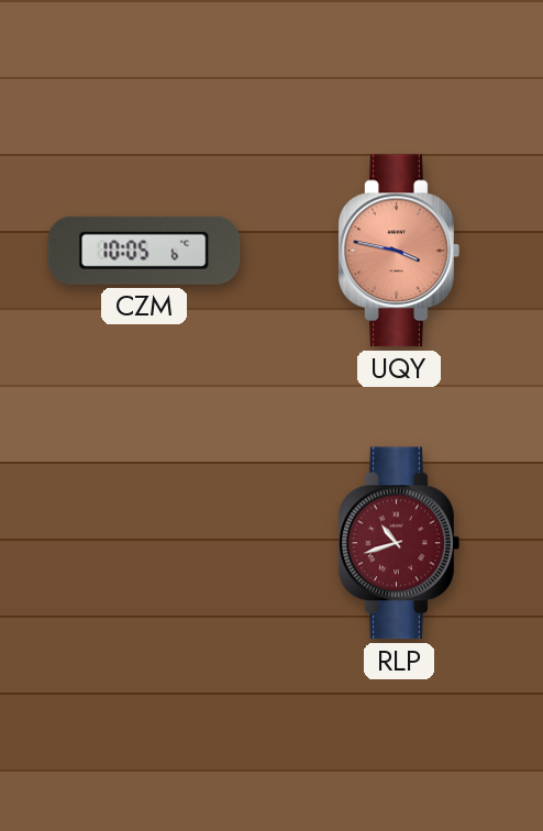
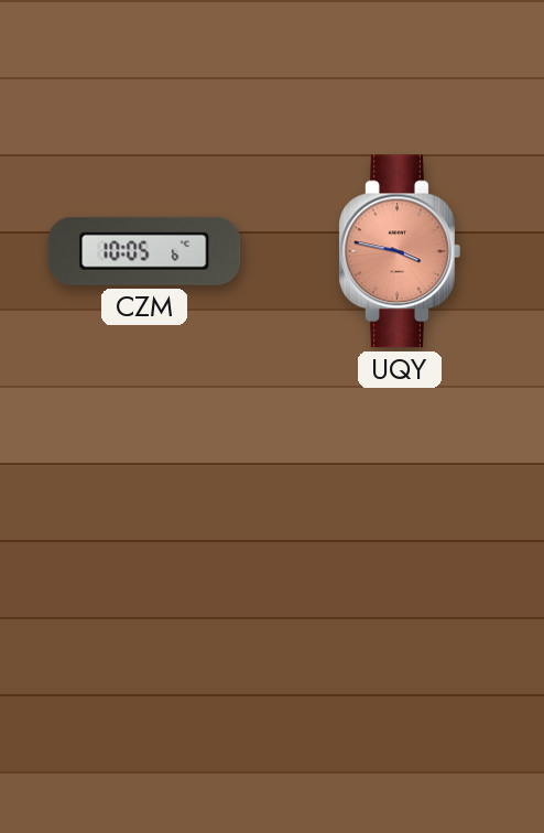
RLP: 10:42 -> none (399, 543)
